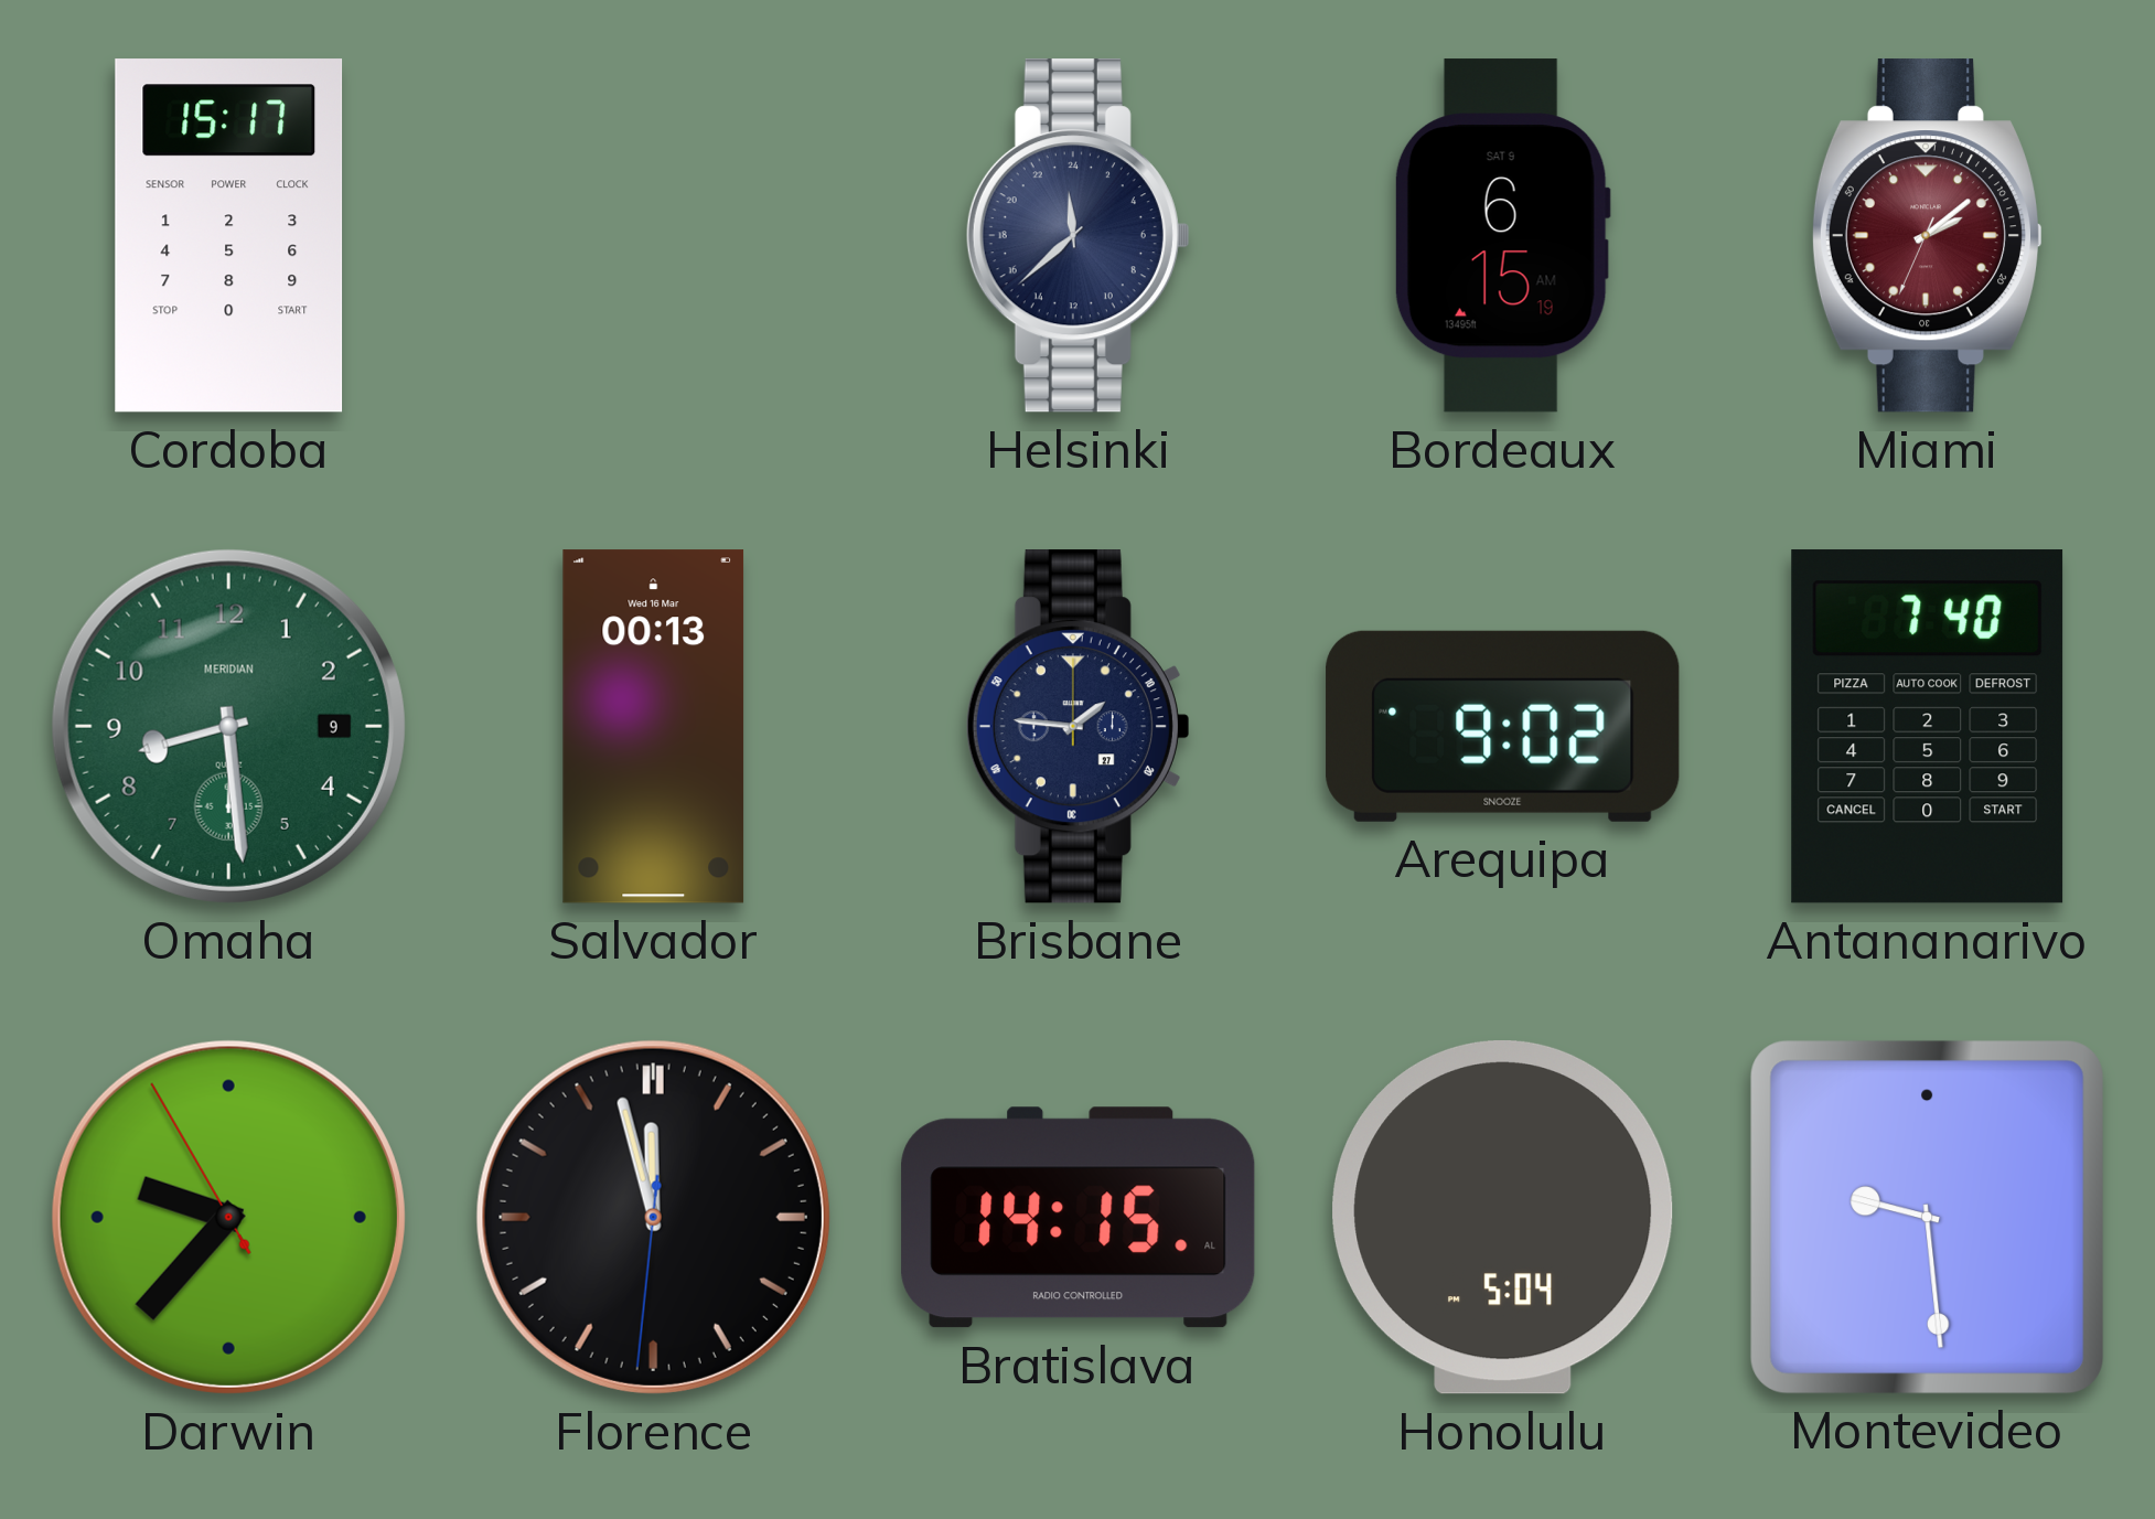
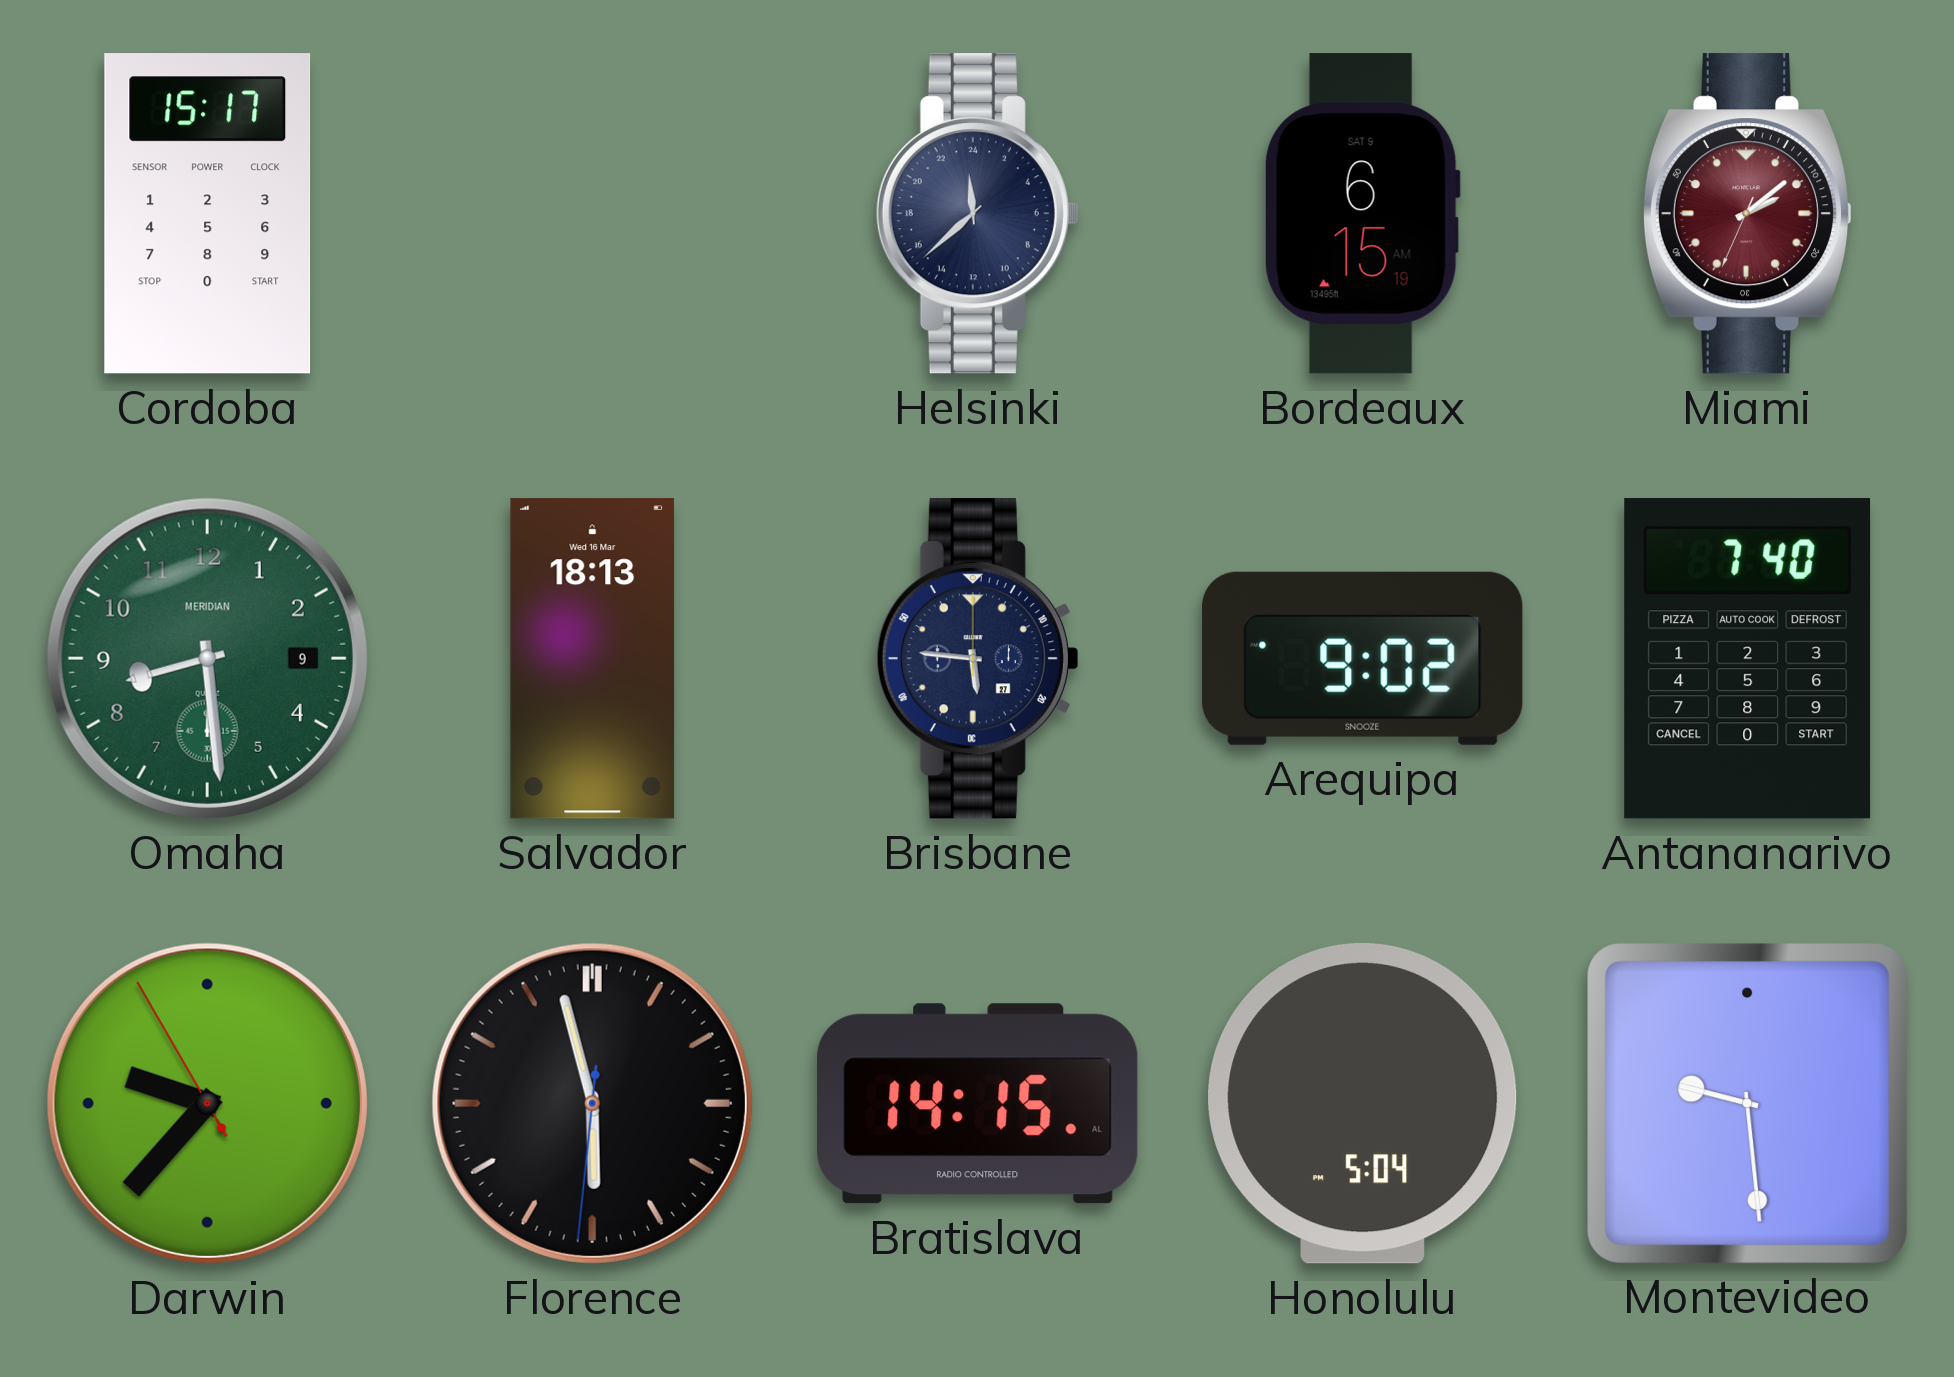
Salvador: 00:13 -> 18:13 (593, 659)
Brisbane: 1:46 -> 5:46 (977, 659)
Florence: 11:57 -> 5:57 (592, 1103)
